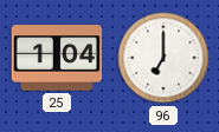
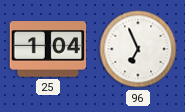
96: 7:00 -> 6:56 (138, 49)
